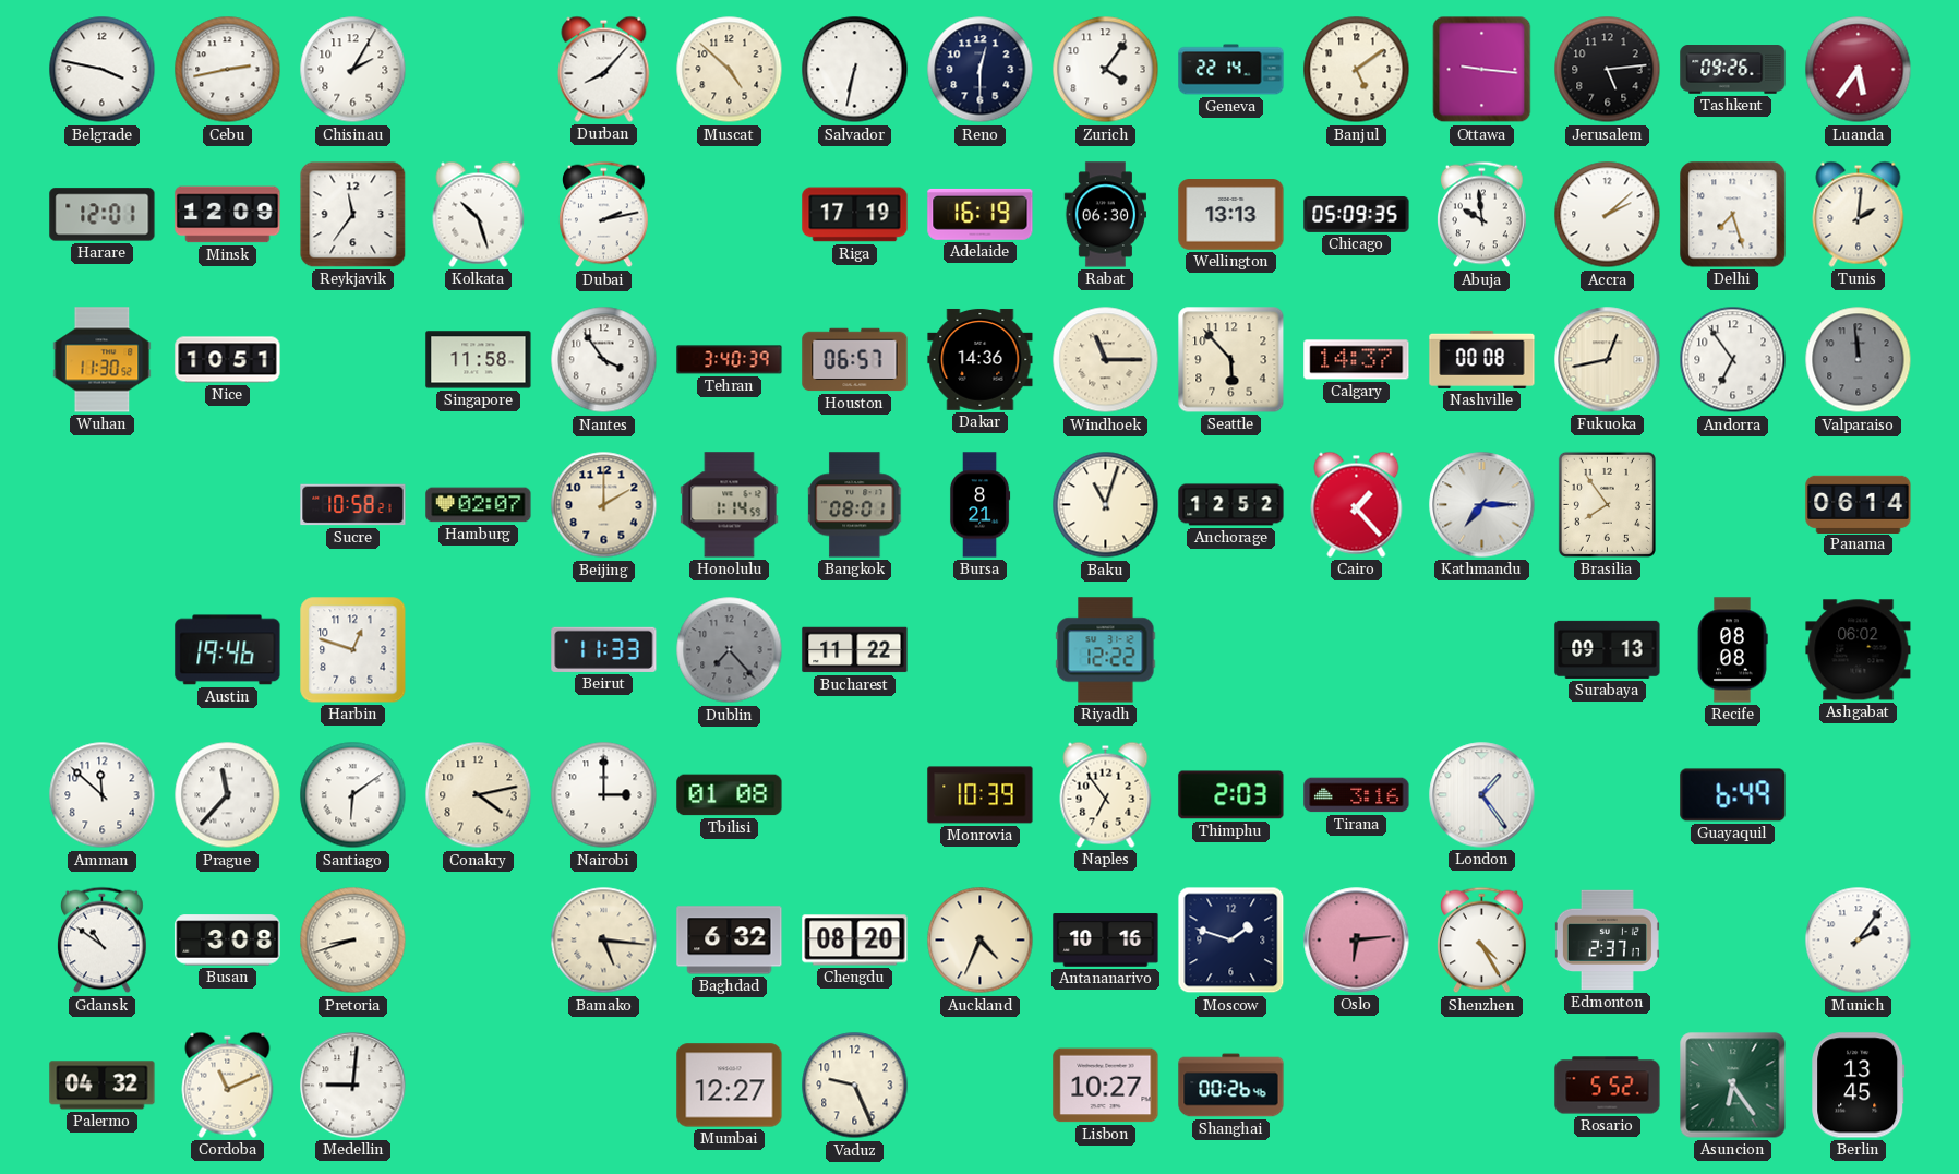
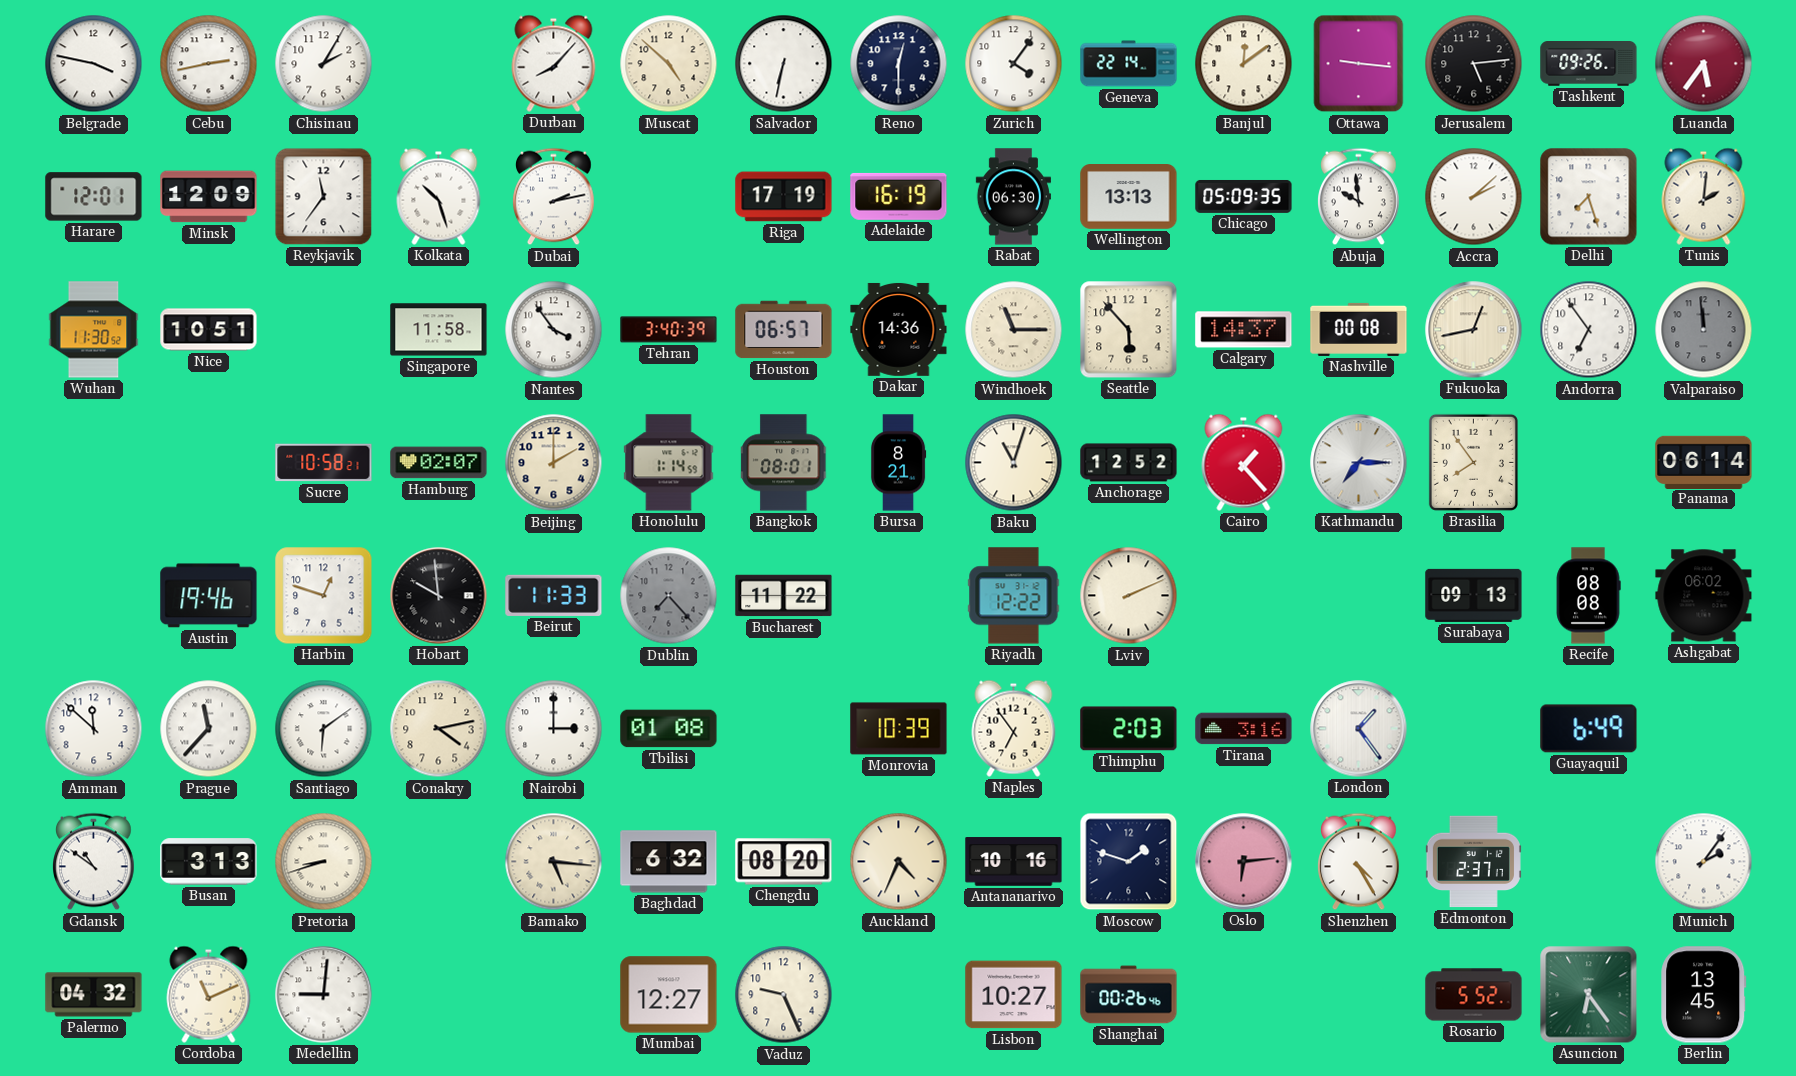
Banjul: 5:09 -> 12:09 (1244, 64)
Hobart: none -> 9:59 (439, 596)
Lviv: none -> 2:11 (1129, 596)
Busan: 3:08 -> 3:13 (209, 862)
